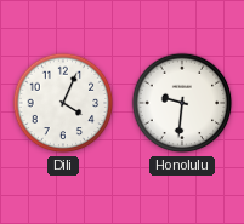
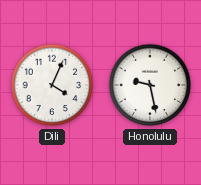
Honolulu: 9:31 -> 9:28 (150, 85)
